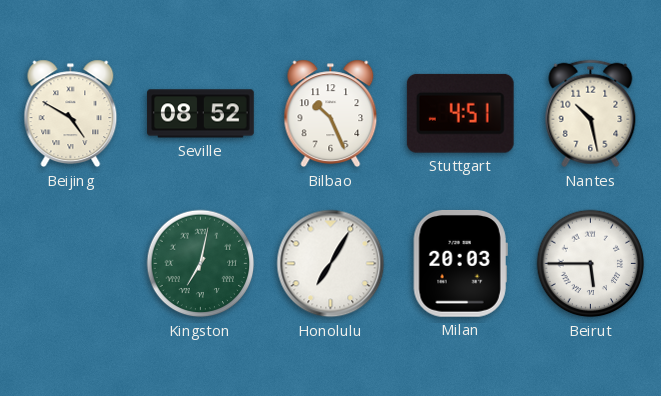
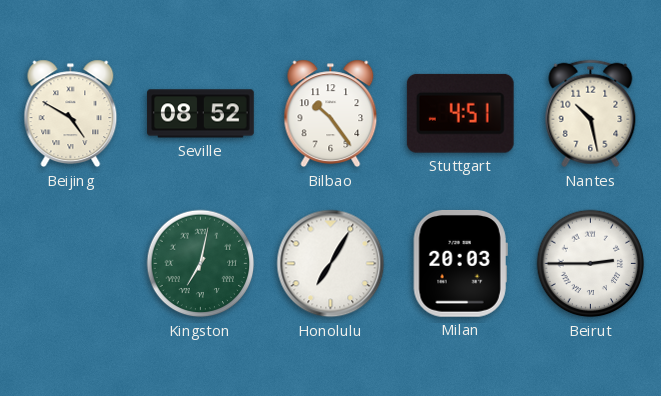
Bilbao: 10:26 -> 10:24 (331, 114)
Beirut: 5:45 -> 2:45 (591, 264)
